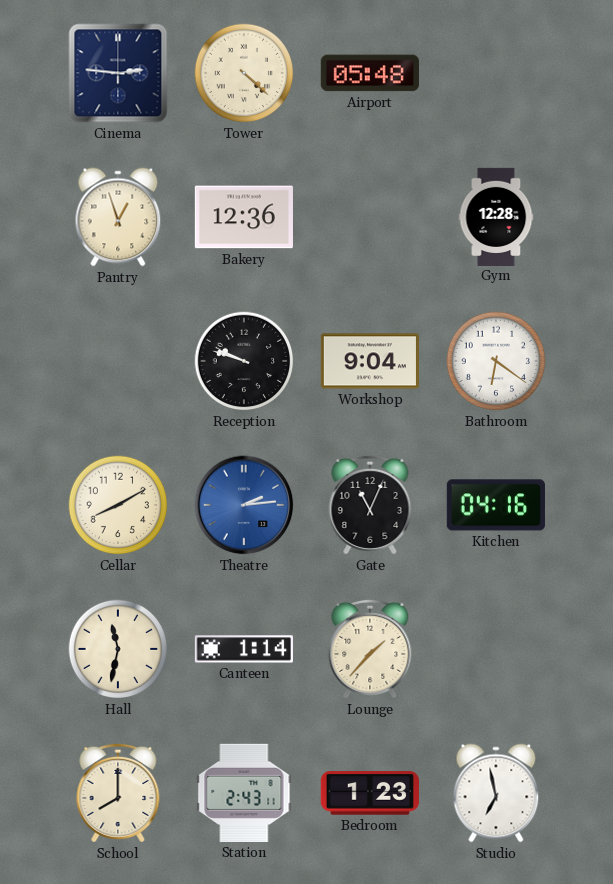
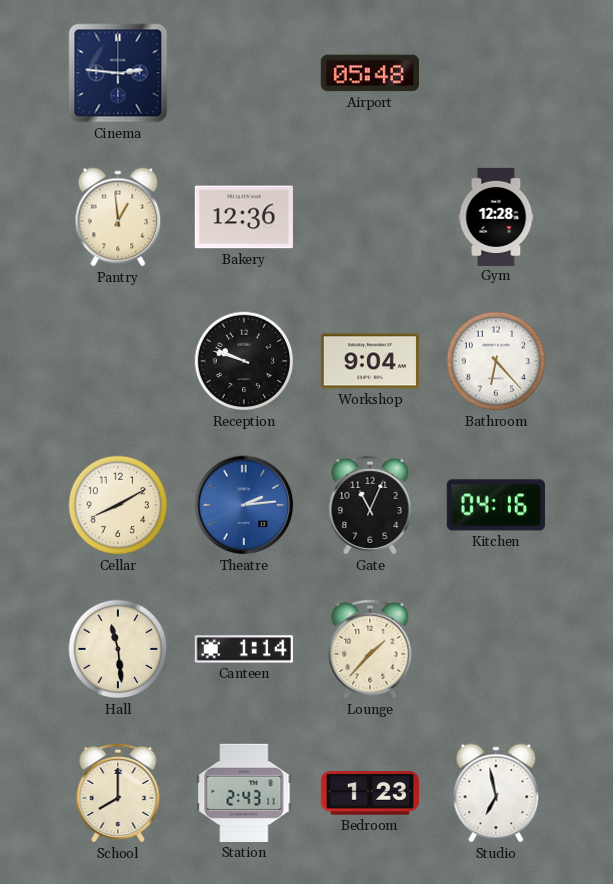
Tower: 4:22 -> none (244, 73)
Pantry: 12:57 -> 12:59 (118, 217)
Bathroom: 6:21 -> 6:23 (496, 361)
Hall: 11:32 -> 11:29 (118, 649)
